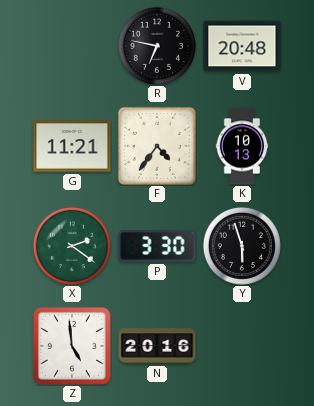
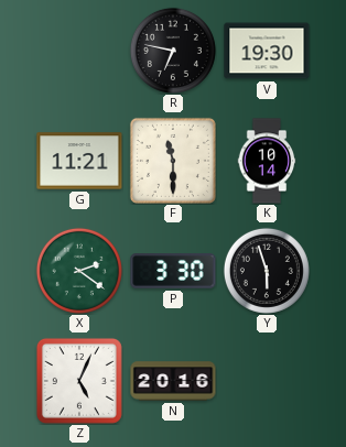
V: 20:48 -> 19:30 (267, 51)
F: 4:36 -> 11:30 (173, 161)
K: 10:13 -> 10:14 (267, 161)
Z: 4:59 -> 5:04 (79, 381)
